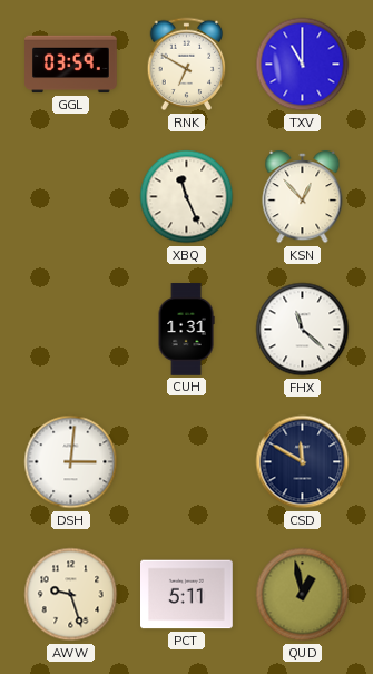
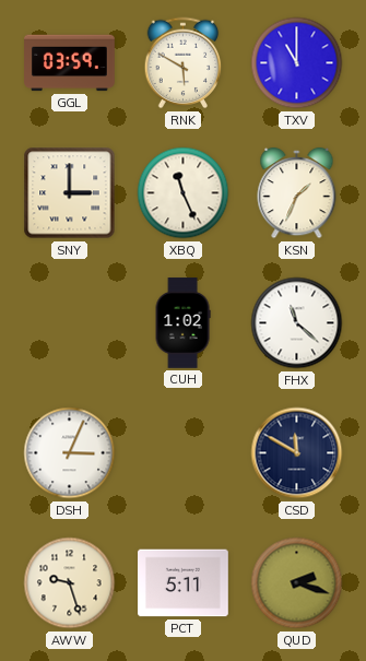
RNK: 6:50 -> 5:50 (184, 63)
SNY: none -> 3:00 (70, 193)
KSN: 12:53 -> 1:34 (297, 193)
CUH: 1:31 -> 1:02 (182, 323)
DSH: 3:01 -> 3:04 (70, 453)
QUD: 12:58 -> 2:18 (297, 583)
